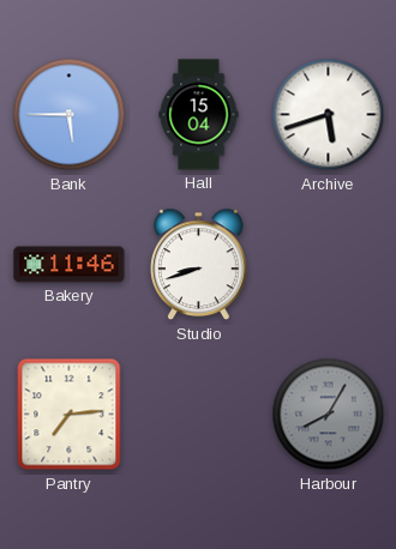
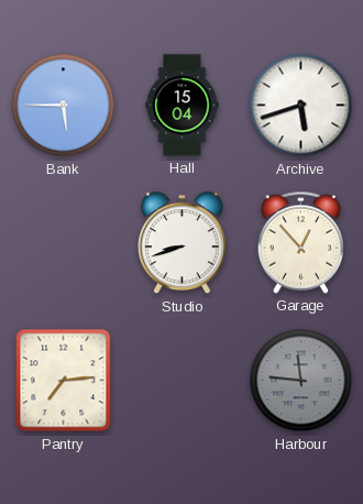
Bakery: 11:46 -> none (70, 265)
Garage: none -> 12:53 (301, 242)
Harbour: 8:05 -> 11:46 (301, 381)
